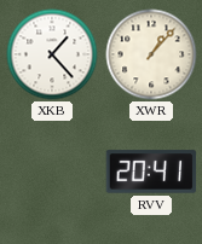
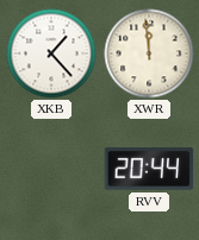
XWR: 1:07 -> 11:59 (149, 53)
RVV: 20:41 -> 20:44 (149, 169)
